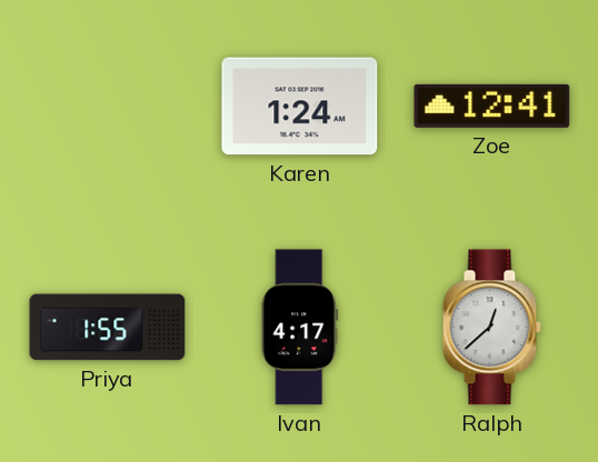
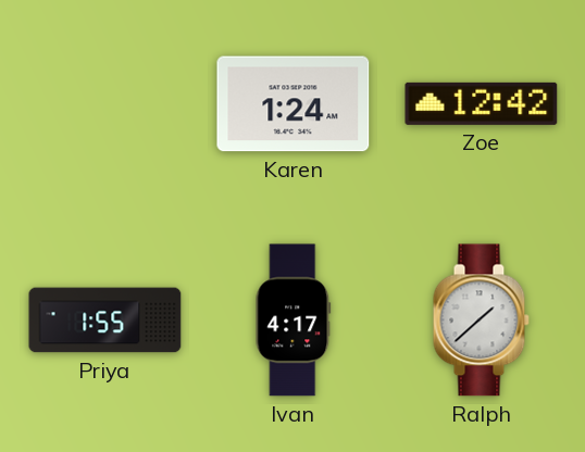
Zoe: 12:41 -> 12:42 (482, 103)
Ralph: 12:38 -> 1:38 (481, 321)
